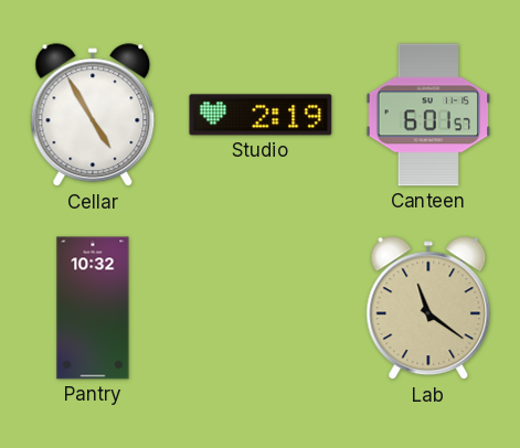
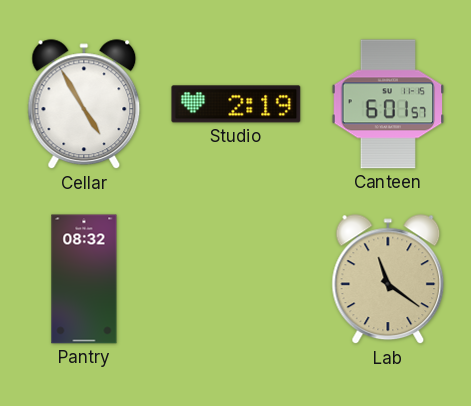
Pantry: 10:32 -> 08:32 (84, 279)
